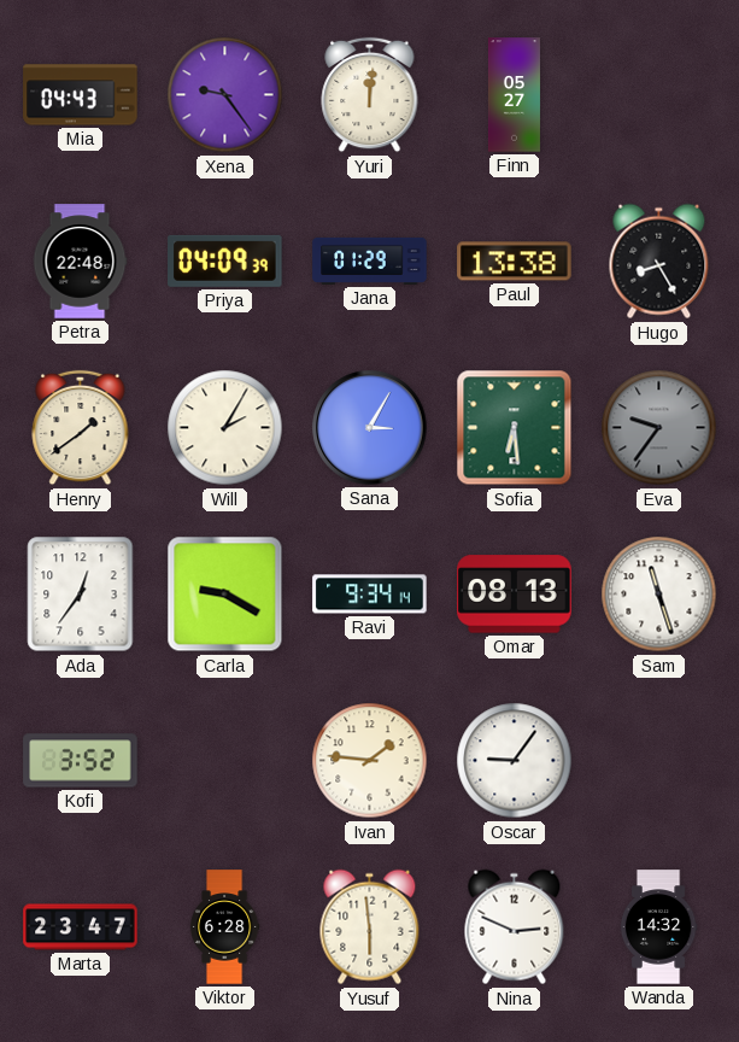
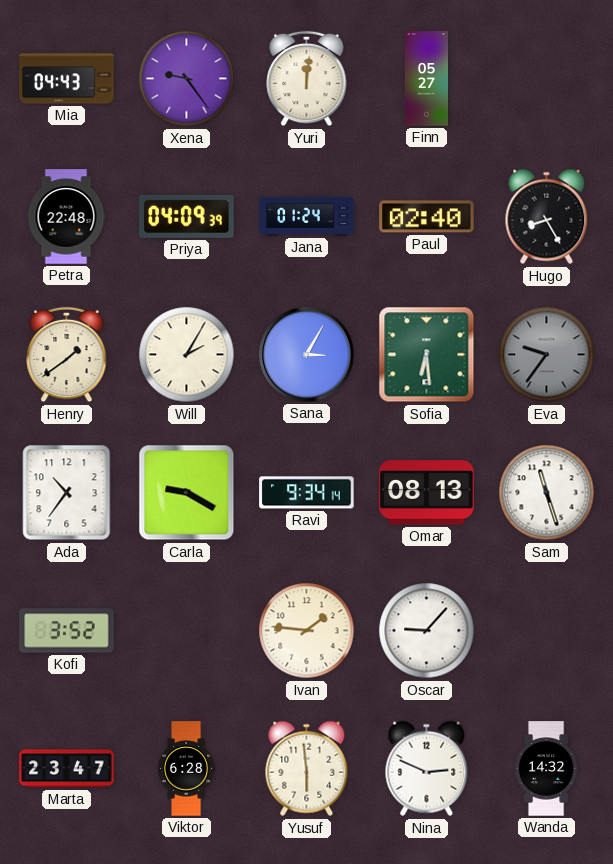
Jana: 01:29 -> 01:24 (307, 216)
Paul: 13:38 -> 02:40 (427, 217)
Ada: 12:36 -> 10:36 (67, 493)
Oscar: 9:06 -> 9:07 (427, 631)
